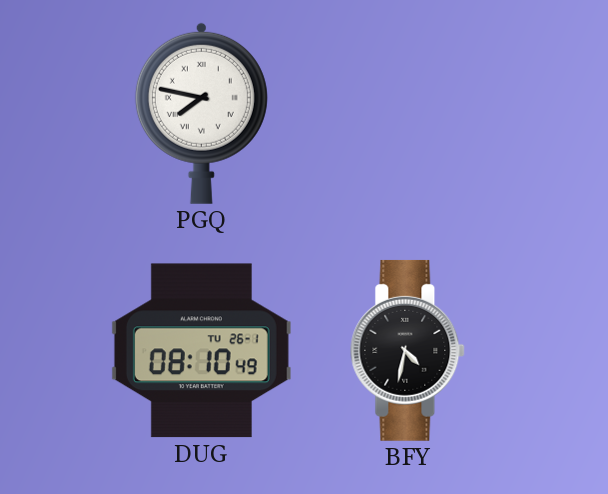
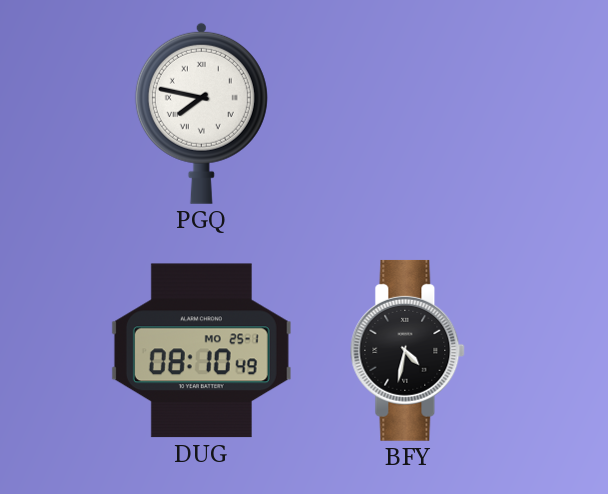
DUG date: TU 26-1 -> MO 25-1 (201, 351)
